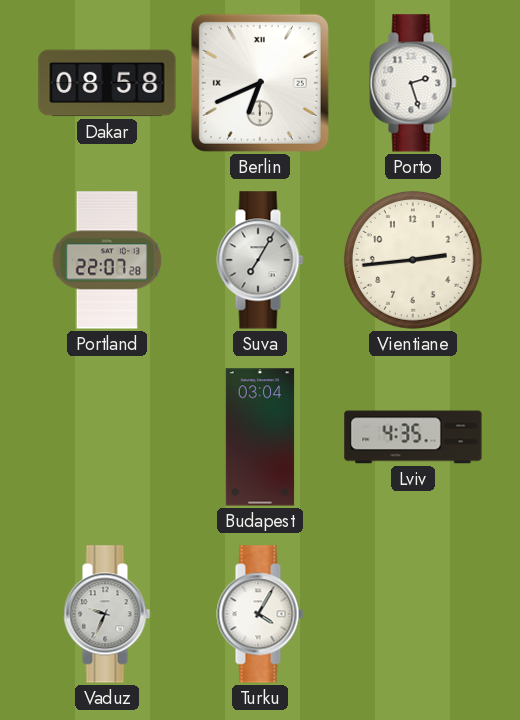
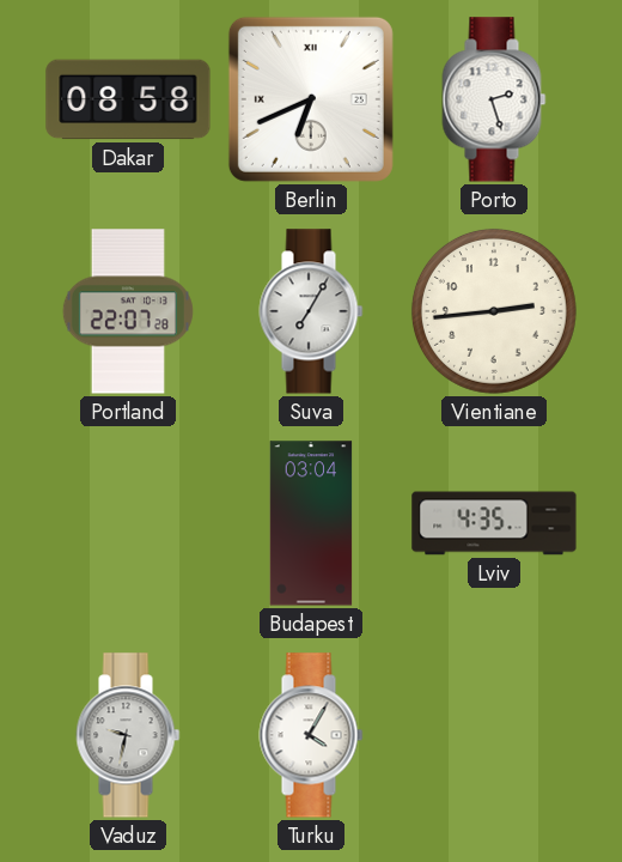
Vaduz: 9:34 -> 9:32 (128, 735)
